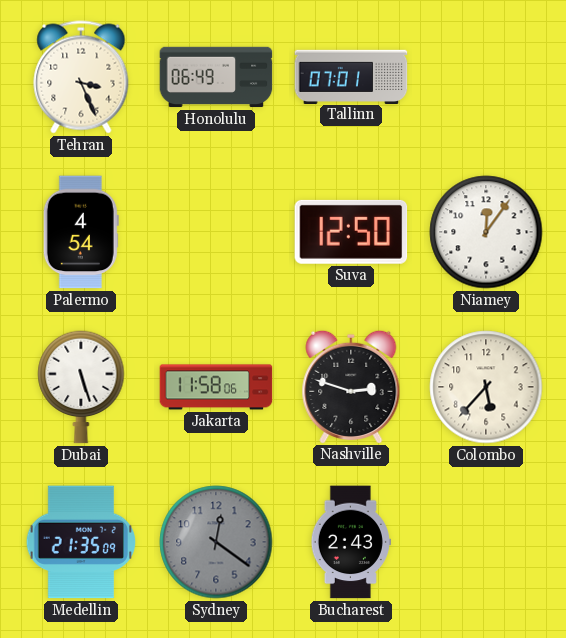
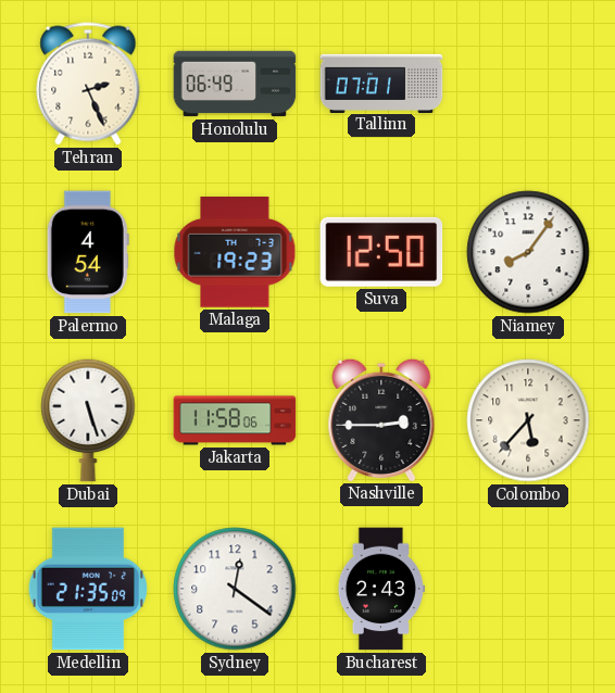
Tehran: 3:26 -> 2:26 (88, 84)
Malaga: none -> 19:23 (235, 253)
Niamey: 12:06 -> 8:06 (528, 252)
Nashville: 2:48 -> 2:45 (381, 419)
Sydney dial: grey -> white (235, 589)
